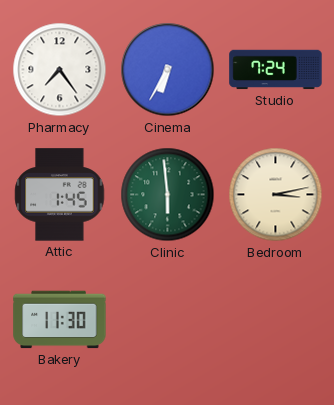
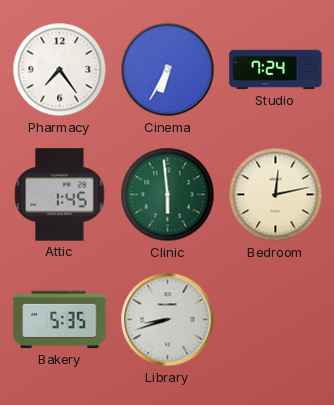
Bedroom: 3:13 -> 12:13 (276, 195)
Bakery: 11:30 -> 5:35 (60, 320)
Library: none -> 8:42 (168, 320)
